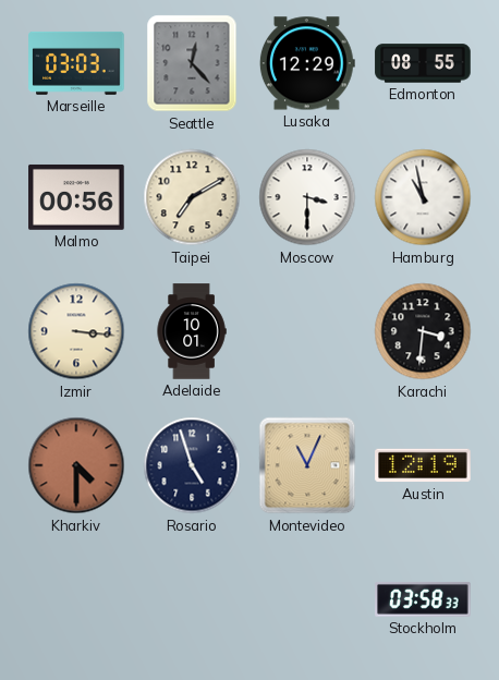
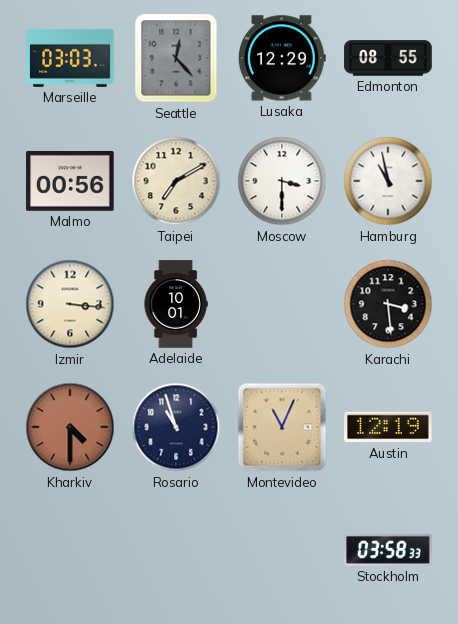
Karachi: 3:31 -> 3:29 (388, 304)
Rosario: 4:57 -> 10:57 (176, 427)
